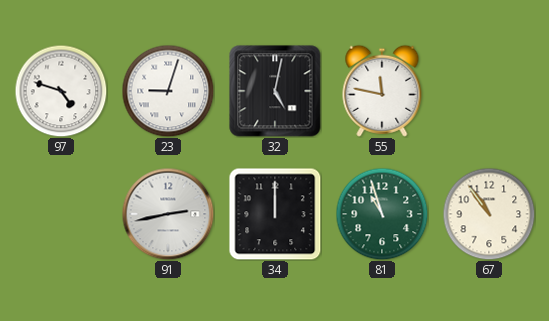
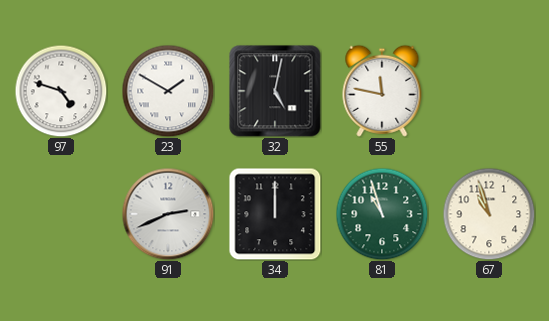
23: 9:03 -> 1:50 (168, 91)
91: 2:43 -> 2:41 (168, 214)
67: 10:54 -> 10:57 (489, 214)
